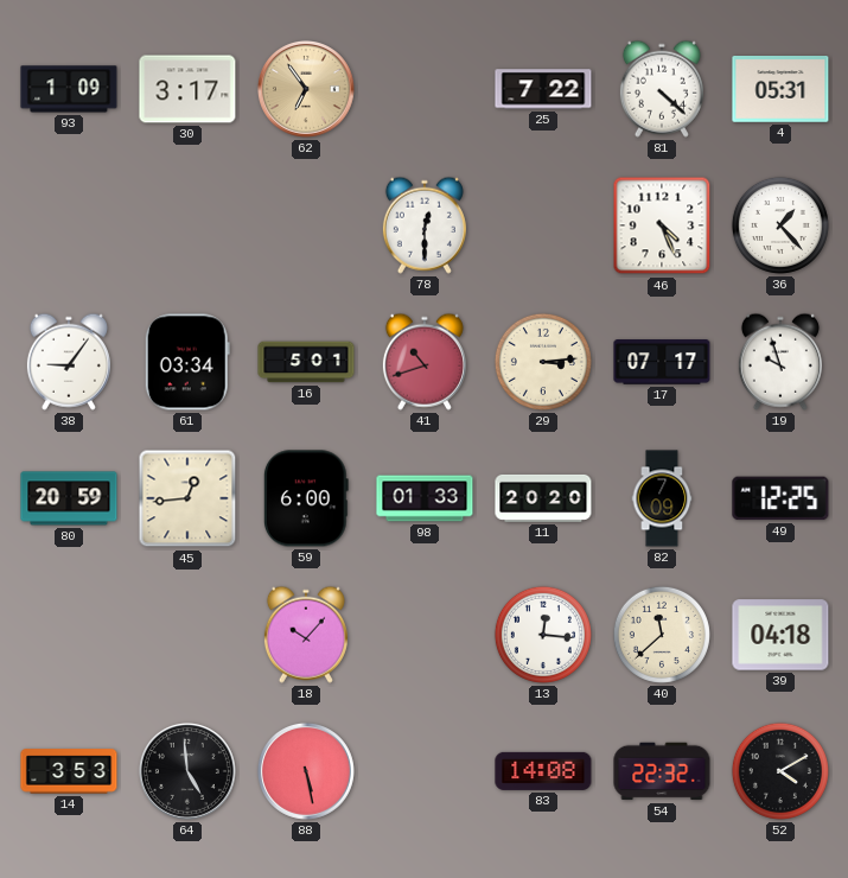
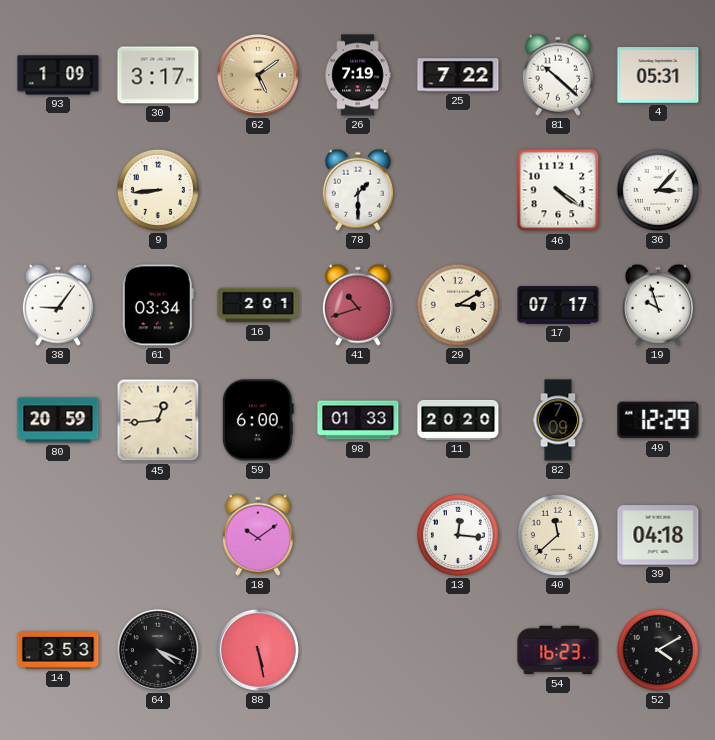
62: 6:54 -> 5:09 (258, 75)
26: none -> 7:19 (358, 75)
81: 4:22 -> 10:22 (558, 75)
9: none -> 8:44 (158, 190)
78: 12:30 -> 1:30 (358, 190)
46: 4:26 -> 4:21 (558, 190)
36: 1:23 -> 3:07 (658, 190)
16: 5:01 -> 2:01 (258, 305)
29: 3:14 -> 3:10 (458, 305)
49: 12:25 -> 12:29 (658, 420)
18: 10:07 -> 10:09 (258, 535)
64: 4:59 -> 4:19 (158, 650)
83: 14:08 -> none (543, 771)
54: 22:32 -> 16:23 (558, 650)
